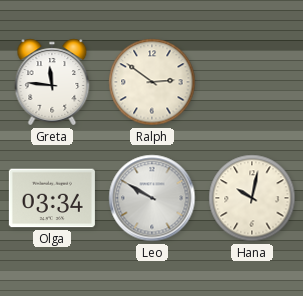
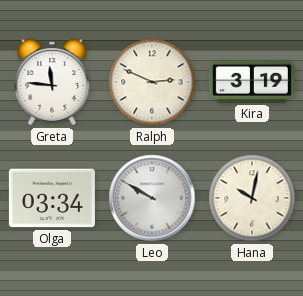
Ralph: 2:51 -> 2:49 (152, 82)
Kira: none -> 3:19 (252, 82)
